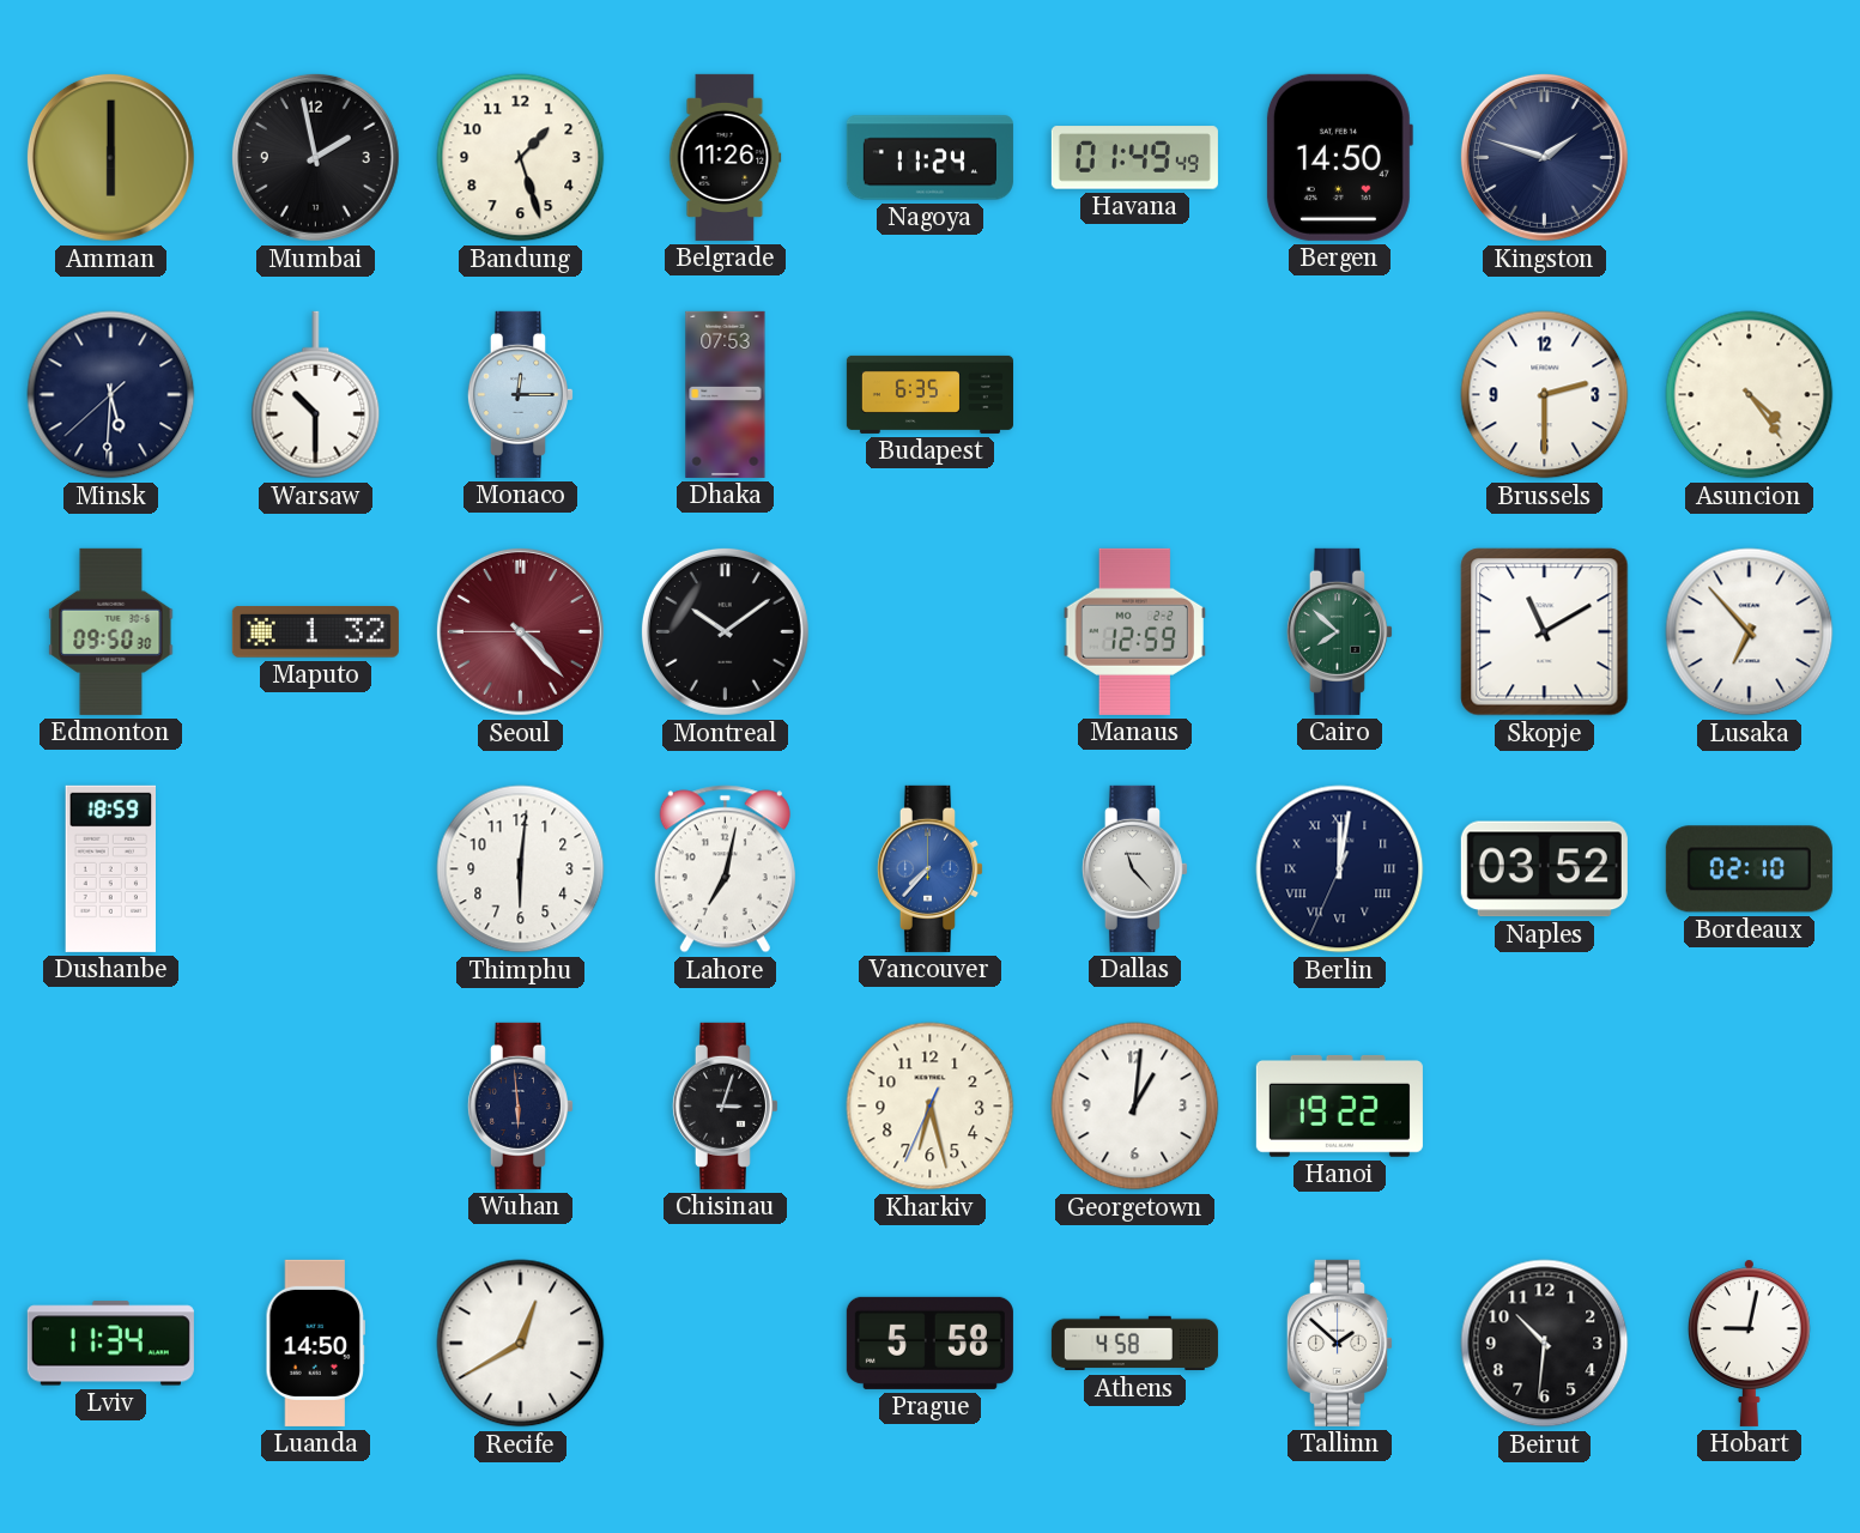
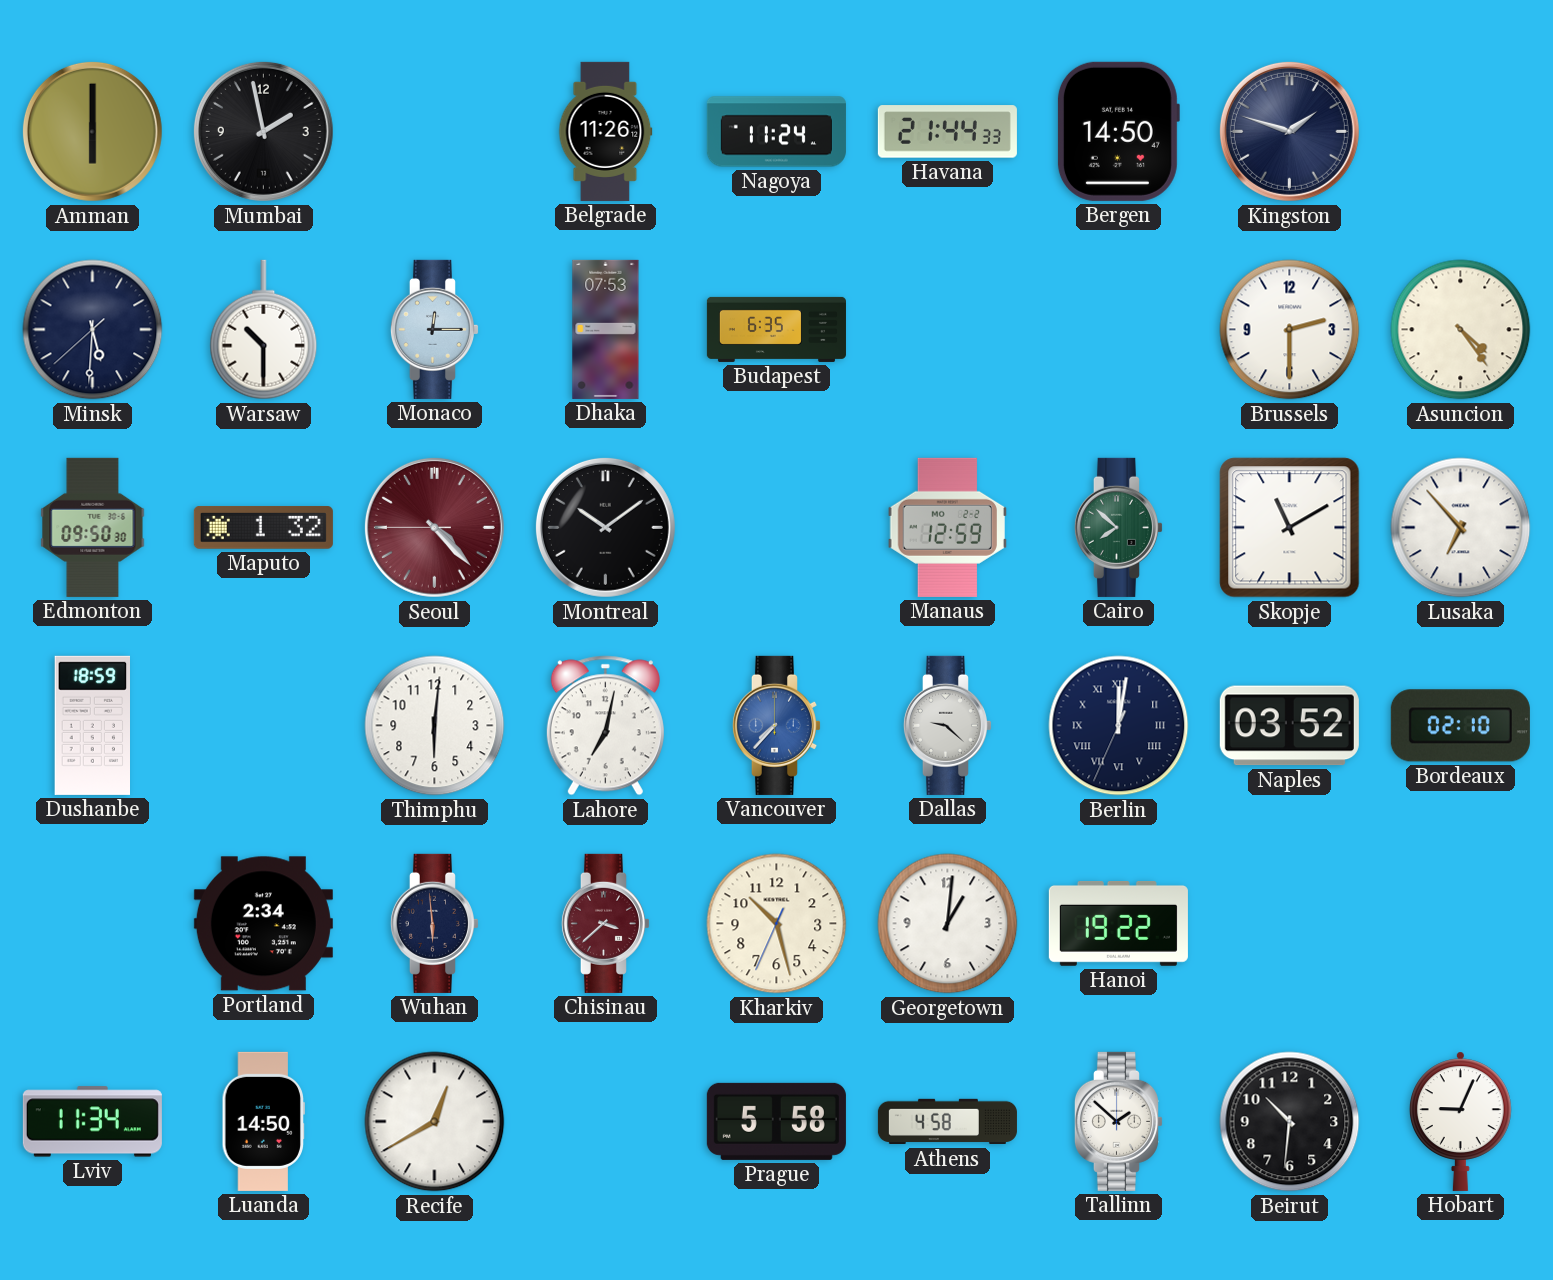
Bandung: 1:27 -> none (521, 158)
Havana: 01:49 -> 21:44 (947, 132)
Dallas: 11:23 -> 9:22 (947, 725)
Portland: none -> 2:34 (263, 924)
Chisinau: 3:03 -> 3:38 (605, 923)
Chisinau dial: black -> burgundy (605, 923)
Kharkiv: 6:27 -> 10:27 (777, 924)
Hobart: 9:02 -> 9:04 (1460, 1121)
